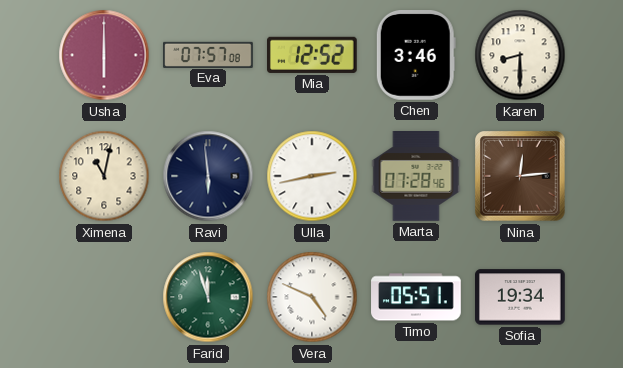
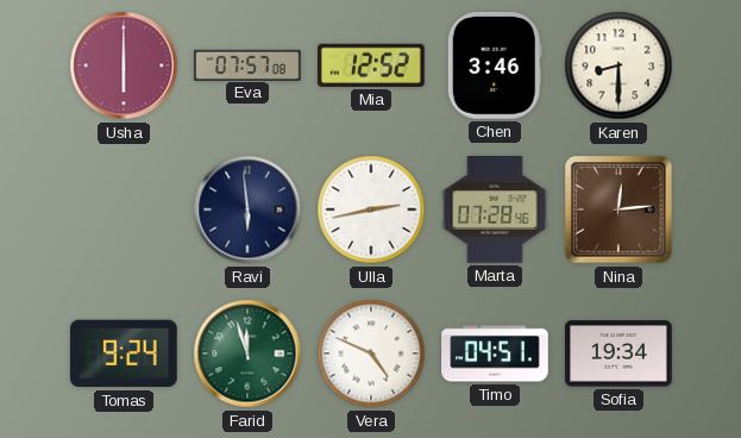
Ximena: 11:02 -> none (104, 176)
Tomas: none -> 9:24 (124, 353)
Timo: 05:51 -> 04:51 (495, 353)
